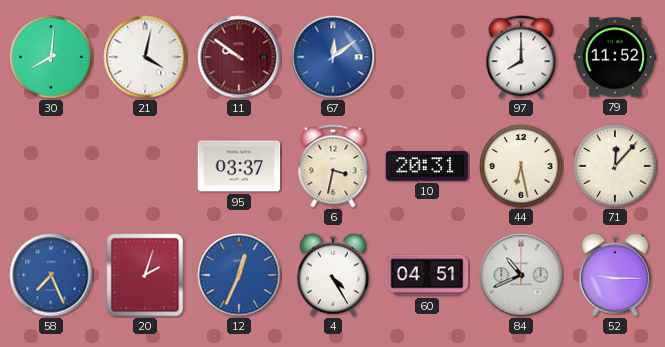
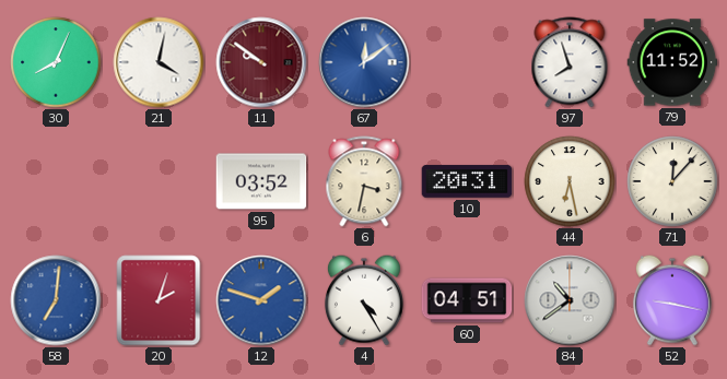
30: 8:01 -> 8:04 (56, 62)
97: 8:00 -> 7:57 (570, 62)
95: 03:37 -> 03:52 (261, 181)
58: 7:26 -> 7:01 (56, 300)
12: 12:34 -> 1:48 (261, 300)
84: 10:41 -> 10:39 (570, 300)
52: 9:15 -> 9:17 (672, 300)
